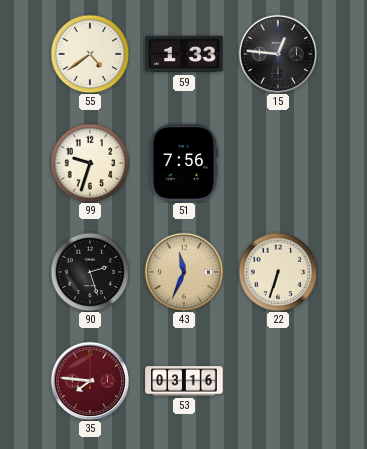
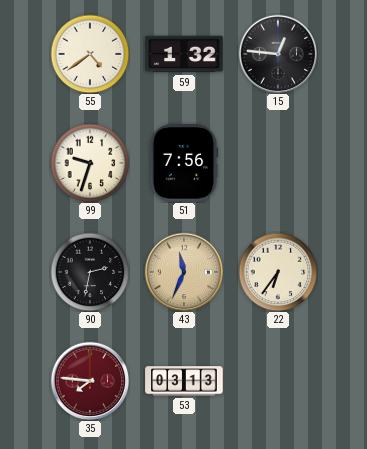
59: 1:33 -> 1:32 (184, 54)
90: 2:27 -> 2:32 (90, 272)
22: 6:33 -> 6:36 (278, 272)
53: 03:16 -> 03:13 (184, 381)
